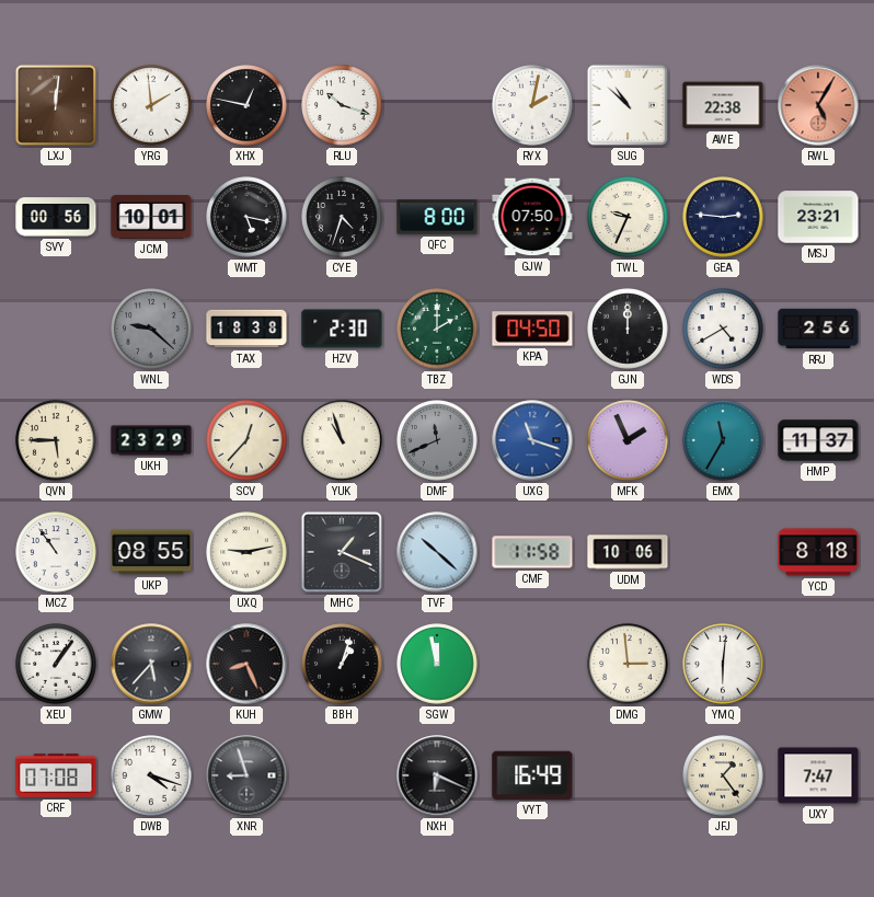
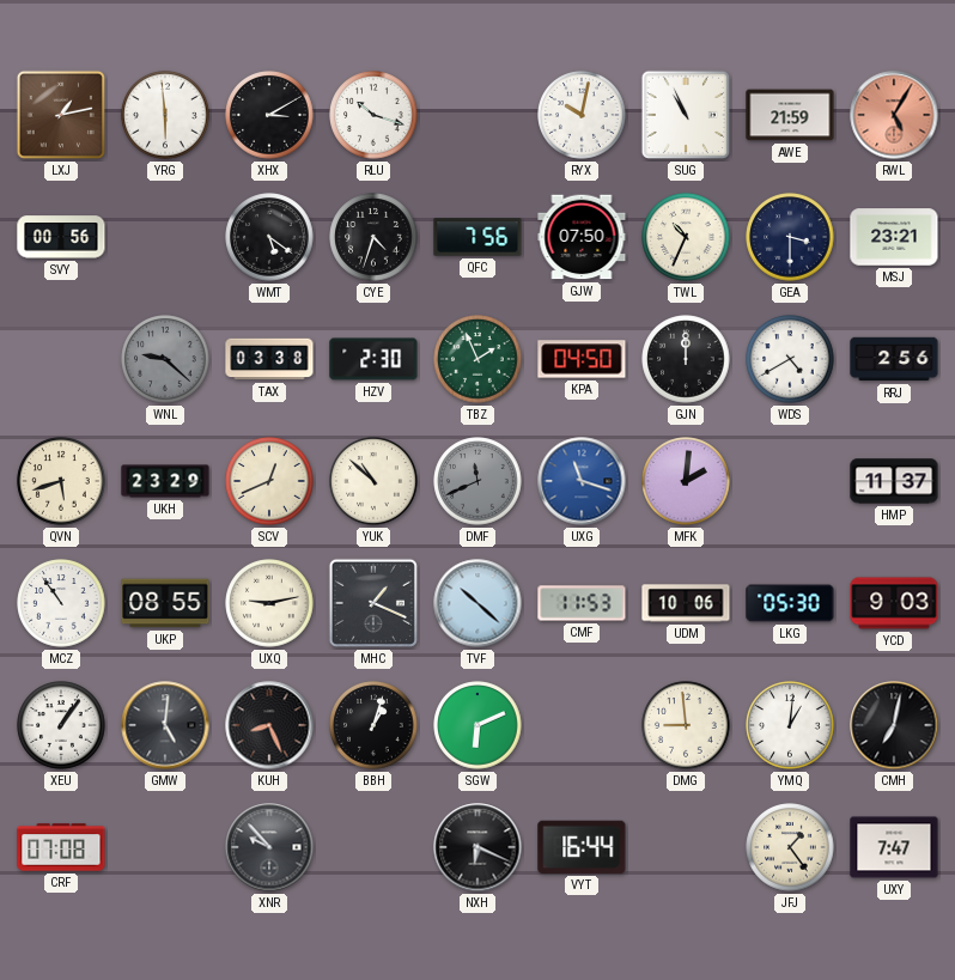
LXJ: 12:01 -> 1:13 (61, 115)
YRG: 1:59 -> 5:59 (165, 115)
XHX: 12:47 -> 3:10 (269, 115)
RYX: 2:02 -> 10:02 (582, 115)
SUG: 10:52 -> 10:56 (686, 115)
AWE: 22:38 -> 21:59 (790, 115)
JCM: 10:01 -> none (151, 217)
WMT: 5:17 -> 5:21 (269, 237)
QFC: 8:00 -> 7:56 (478, 237)
TWL: 9:34 -> 10:34 (686, 237)
GEA: 2:46 -> 3:30 (790, 237)
TAX: 18:38 -> 03:38 (269, 359)
TBZ: 2:00 -> 1:56 (478, 359)
QVN: 5:45 -> 5:42 (61, 481)
SCV: 12:37 -> 12:41 (269, 481)
YUK: 10:57 -> 10:52 (373, 481)
MFK: 1:56 -> 2:01 (686, 481)
EMX: 11:35 -> none (723, 440)
CMF: 11:58 -> 11:53 (582, 603)
LKG: none -> 05:30 (790, 603)
YCD: 8:18 -> 9:03 (894, 603)
GMW: 5:37 -> 5:01 (165, 725)
SGW: 11:58 -> 6:11 (478, 725)
DMG: 2:59 -> 8:59 (686, 725)
YMQ: 6:01 -> 1:01 (790, 725)
CMH: none -> 7:02 (894, 725)
DWB: 4:18 -> none (151, 775)
XNR: 8:57 -> 9:53 (269, 847)
VYT: 16:49 -> 16:44 (582, 847)
